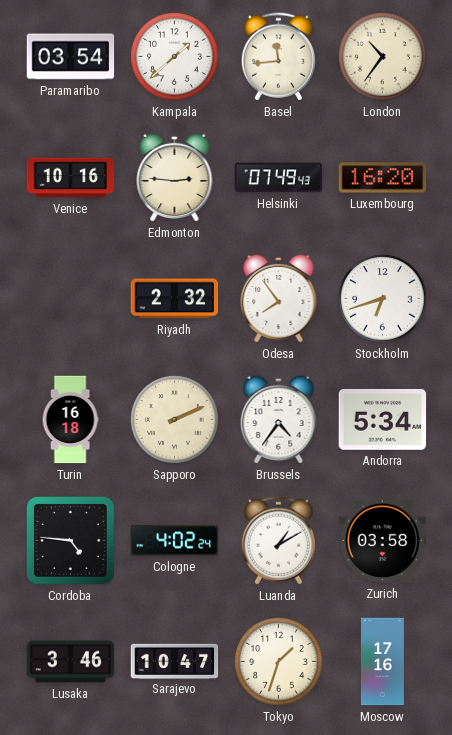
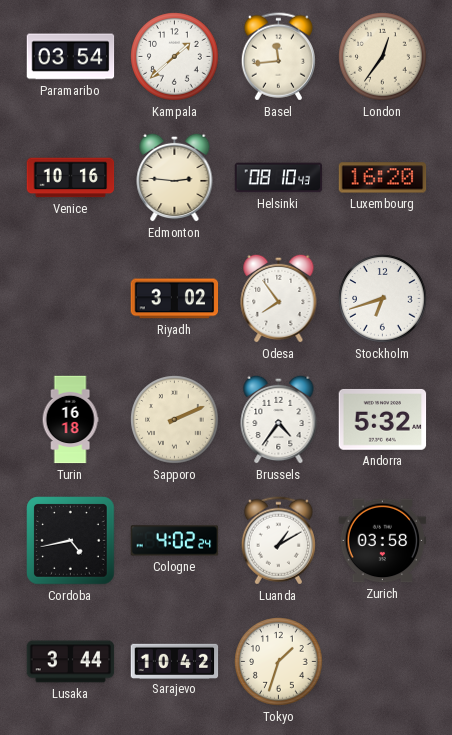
London: 10:36 -> 12:36 (383, 57)
Helsinki: 07:49 -> 08:10 (279, 178)
Riyadh: 2:32 -> 3:02 (175, 299)
Andorra: 5:34 -> 5:32 (383, 420)
Cordoba: 4:46 -> 4:43 (71, 541)
Lusaka: 3:46 -> 3:44 (71, 662)
Sarajevo: 10:47 -> 10:42 (175, 661)
Moscow: 17:16 -> none (382, 662)
